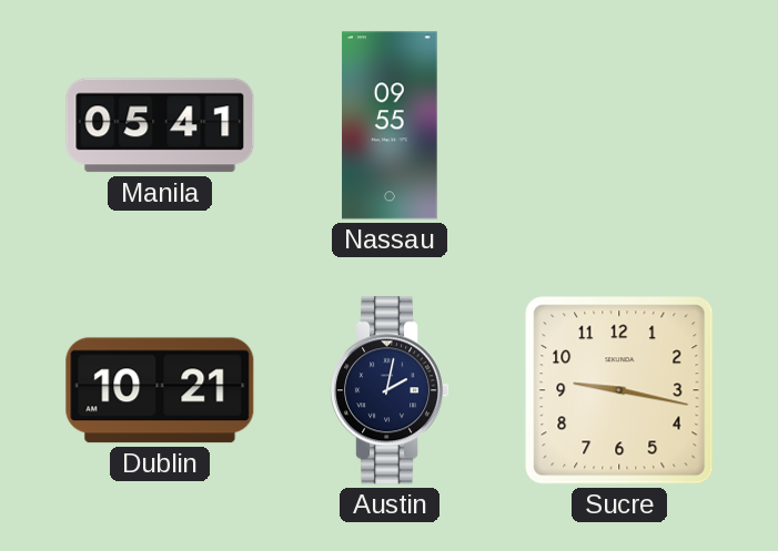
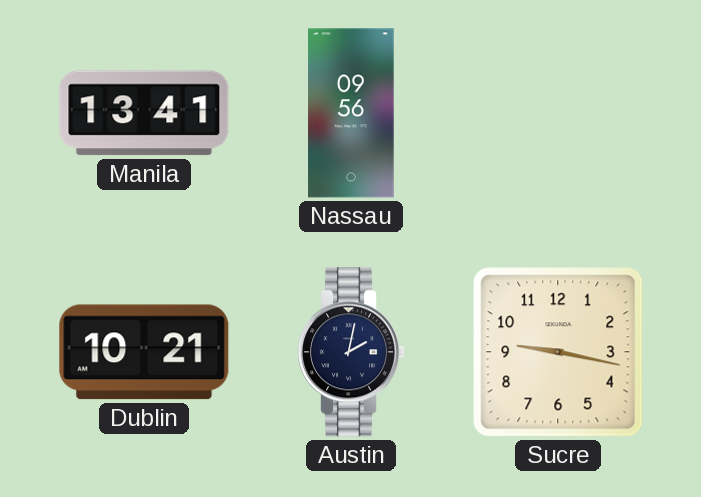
Manila: 05:41 -> 13:41 (144, 113)
Nassau: 09:55 -> 09:56 (351, 113)
